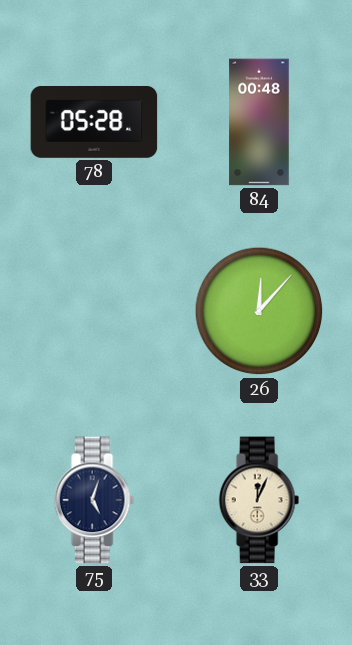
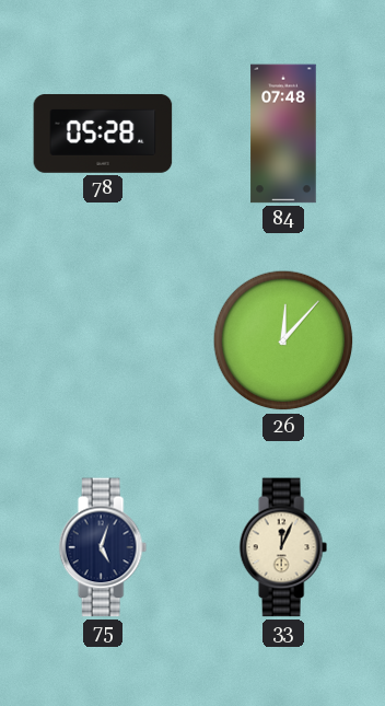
84: 00:48 -> 07:48 (283, 134)
